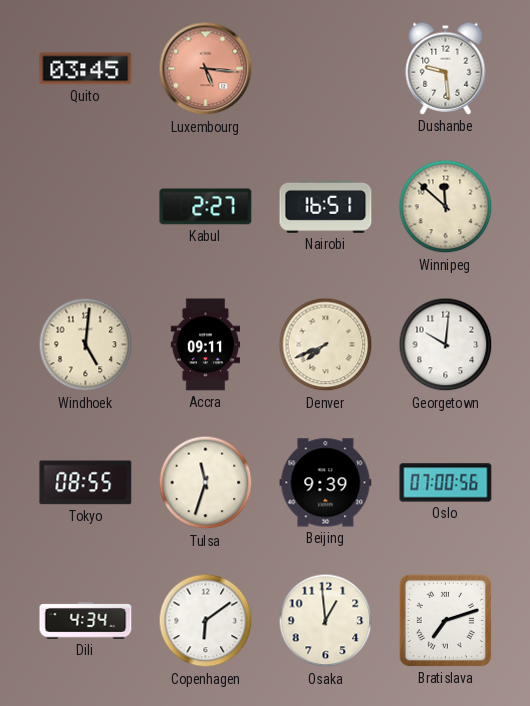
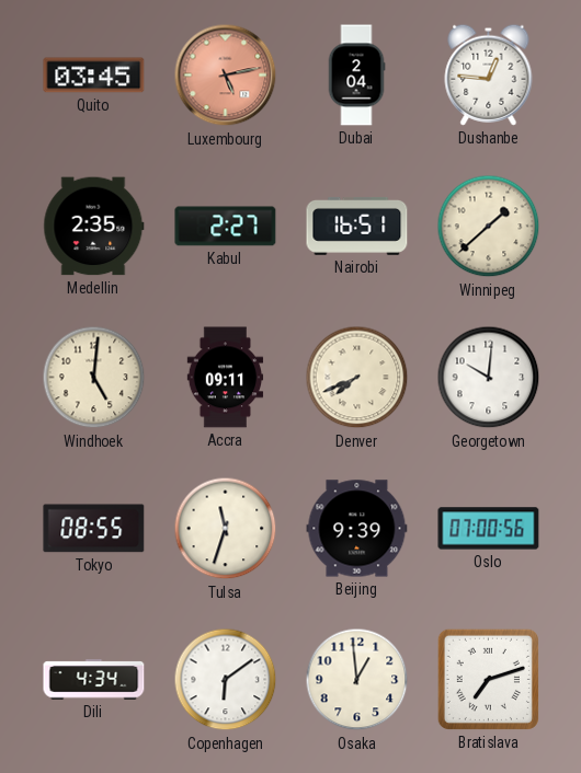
Luxembourg: 5:16 -> 5:13 (226, 76)
Dubai: none -> 2:04 (356, 76)
Dushanbe: 9:29 -> 12:46 (489, 74)
Medellin: none -> 2:35 (94, 227)
Winnipeg: 11:52 -> 1:38 (489, 227)
